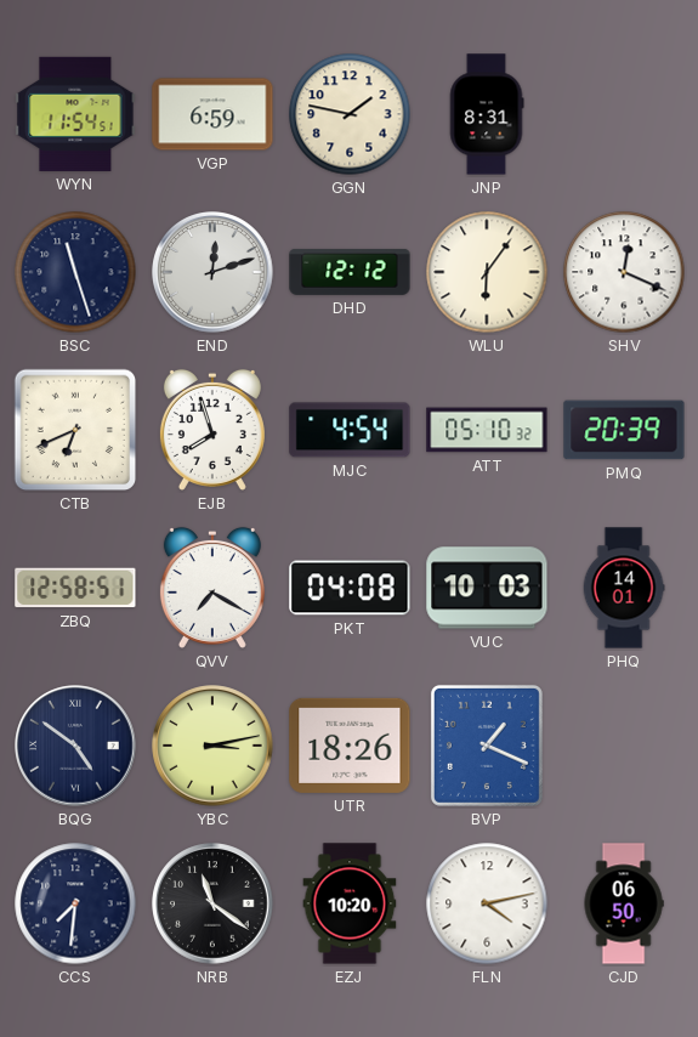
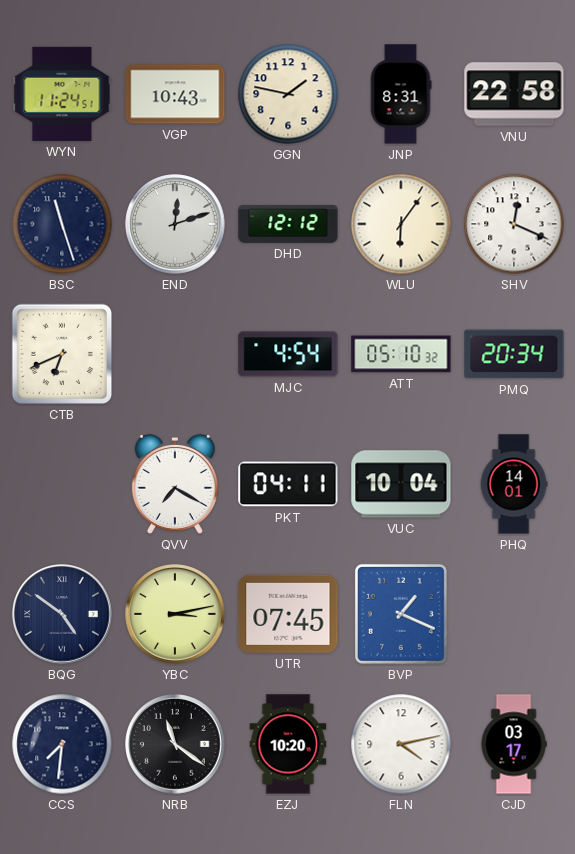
WYN: 11:54 -> 11:24 (62, 94)
VGP: 6:59 -> 10:43 (175, 94)
VNU: none -> 22:58 (514, 94)
EJB: 7:57 -> none (212, 430)
PMQ: 20:39 -> 20:34 (514, 354)
ZBQ: 12:58 -> none (75, 588)
PKT: 04:08 -> 04:11 (288, 484)
VUC: 10:03 -> 10:04 (401, 484)
UTR: 18:26 -> 07:45 (288, 614)
CJD: 06:50 -> 03:17 (514, 744)
